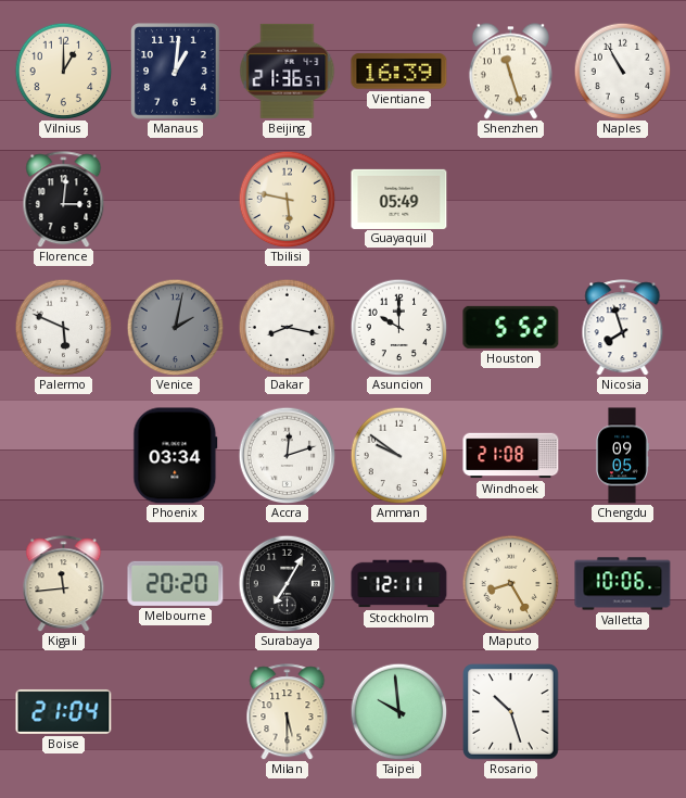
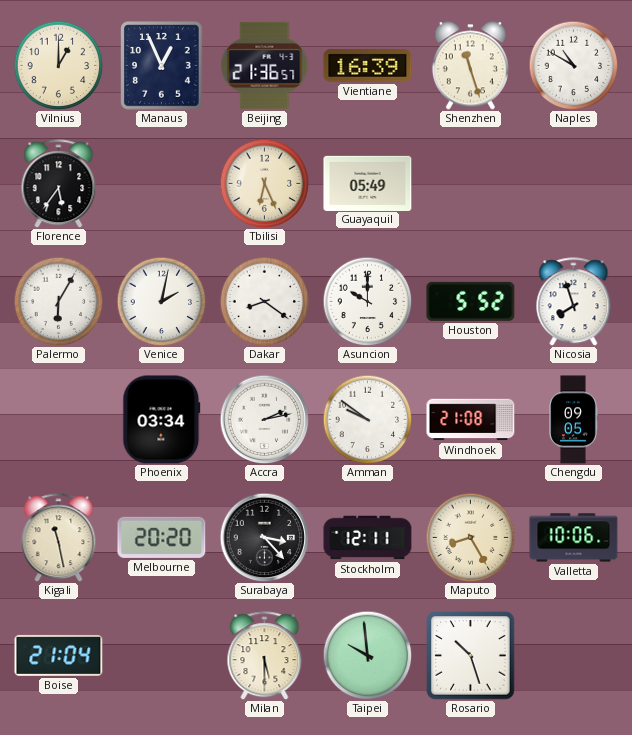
Manaus: 1:01 -> 12:56 (162, 66)
Naples: 10:55 -> 10:50 (573, 65)
Florence: 3:01 -> 5:36 (59, 184)
Tbilisi: 5:47 -> 6:26 (264, 183)
Palermo: 5:49 -> 6:05 (58, 301)
Venice dial: grey -> white (161, 301)
Dakar: 8:17 -> 8:21 (264, 301)
Accra: 12:12 -> 2:13 (264, 419)
Kigali: 11:44 -> 11:28 (59, 538)
Surabaya: 7:05 -> 3:23 (264, 537)
